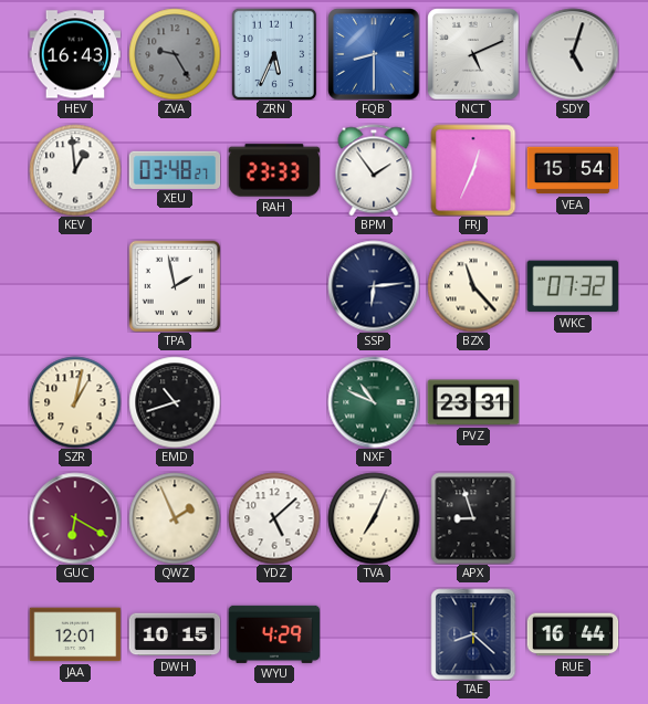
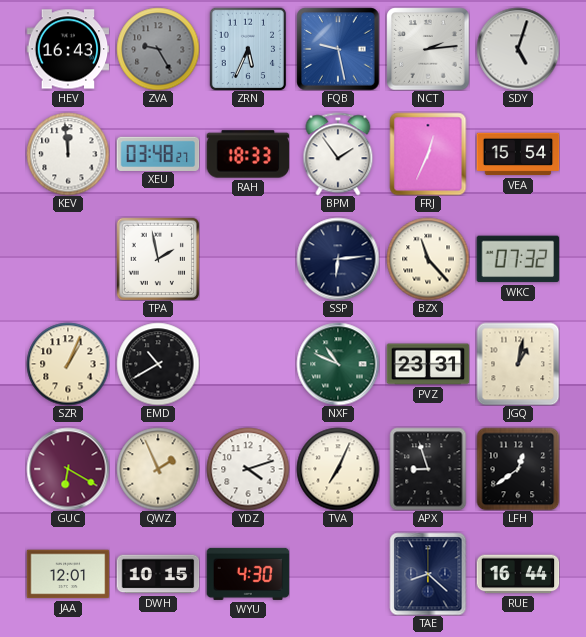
FQB: 8:30 -> 9:28 (338, 49)
NCT: 5:11 -> 2:14 (428, 49)
KEV: 12:59 -> 11:59 (68, 154)
RAH: 23:33 -> 18:33 (248, 154)
SZR: 1:02 -> 1:04 (68, 364)
EMD: 10:42 -> 10:40 (158, 364)
JGQ: none -> 1:02 (518, 364)
YDZ: 5:08 -> 4:12 (248, 469)
LFH: none -> 12:39 (518, 469)
WYU: 4:29 -> 4:30 (248, 574)
